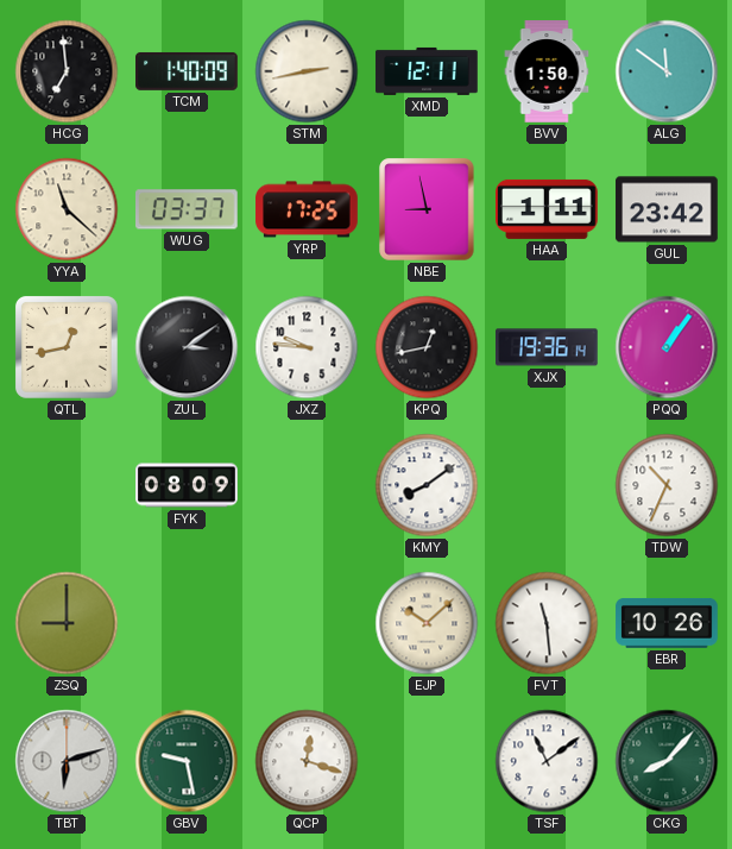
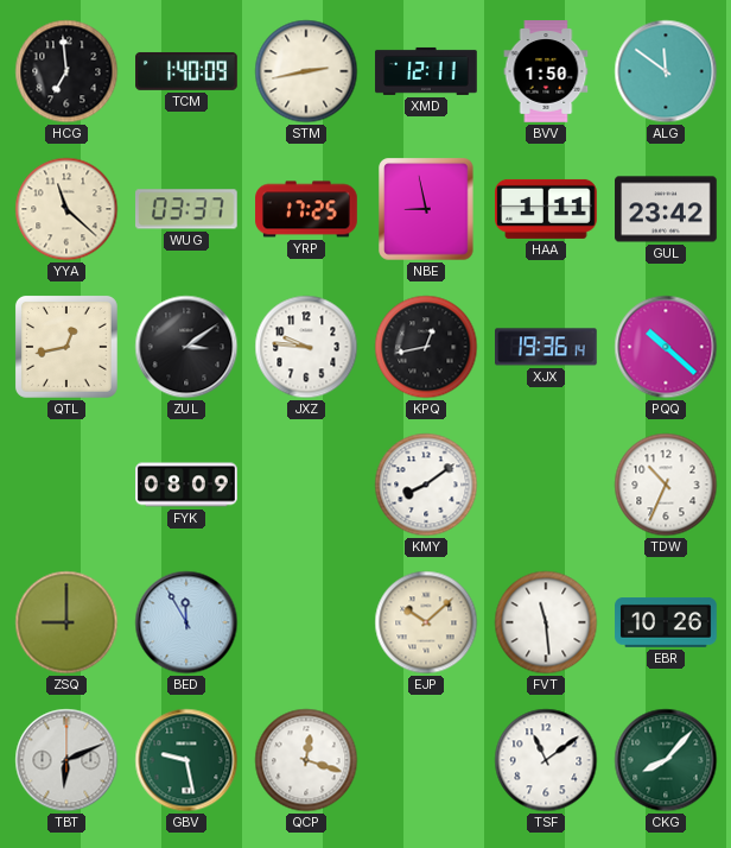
PQQ: 1:06 -> 10:22 (666, 347)
BED: none -> 11:55 (186, 622)
TBT: 6:12 -> 6:11 (66, 760)
